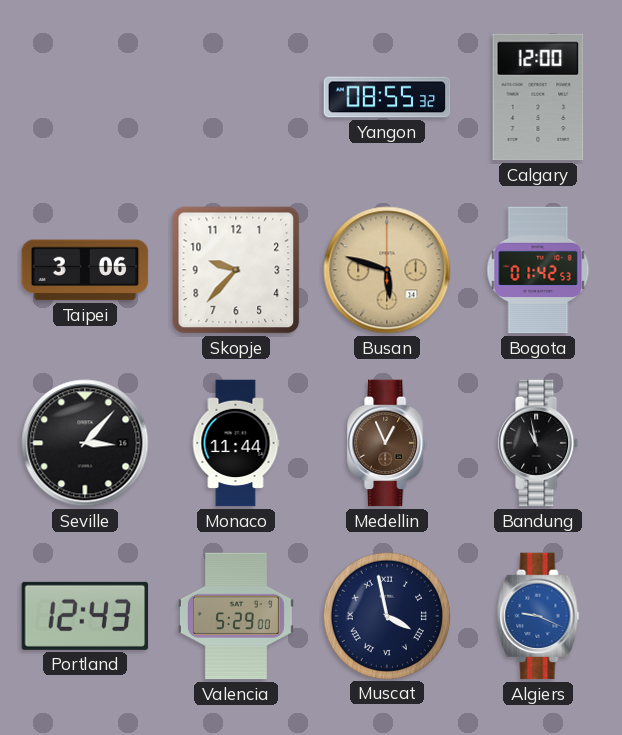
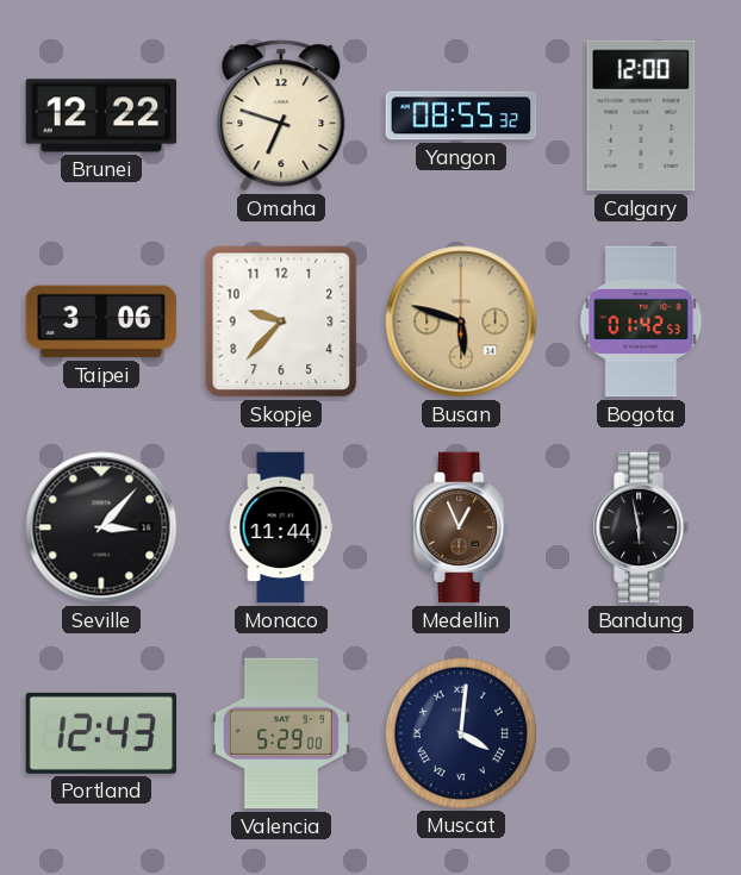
Brunei: none -> 12:22 (101, 115)
Omaha: none -> 6:48 (281, 115)
Bandung: 10:58 -> 5:58 (642, 527)
Muscat: 3:58 -> 4:01 (460, 732)
Algiers: 9:19 -> none (538, 616)
